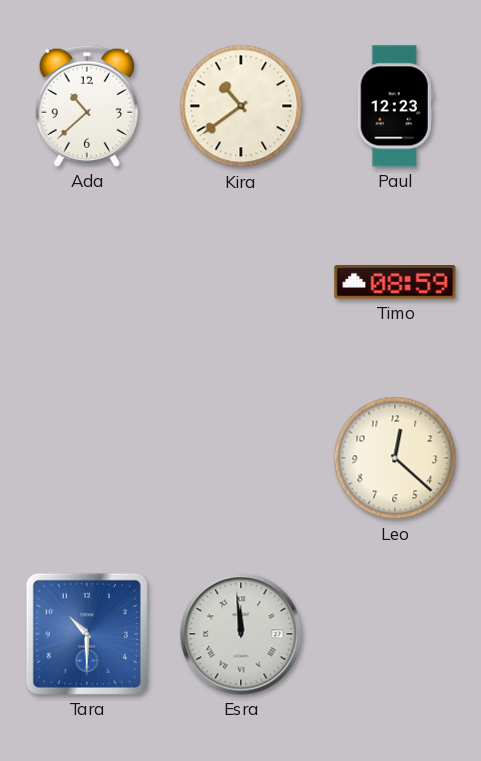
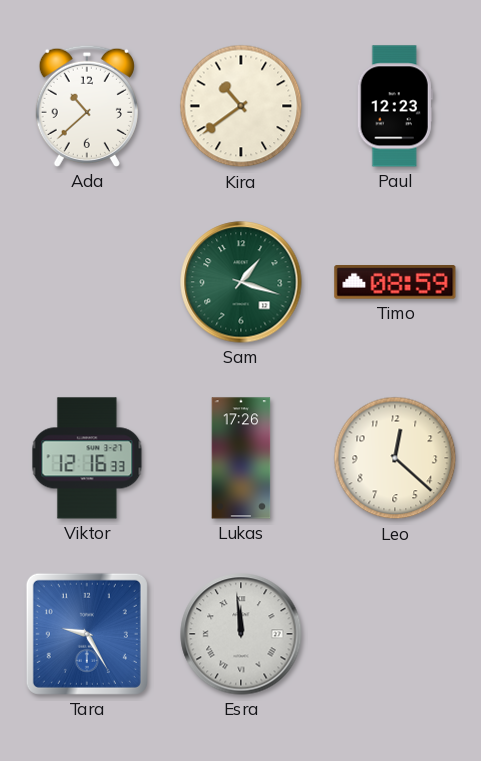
Sam: none -> 1:18 (241, 282)
Viktor: none -> 12:16 (87, 458)
Lukas: none -> 17:26 (241, 458)
Tara: 10:30 -> 9:25 (87, 634)
